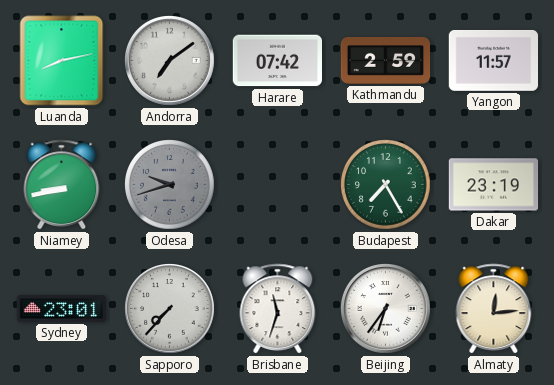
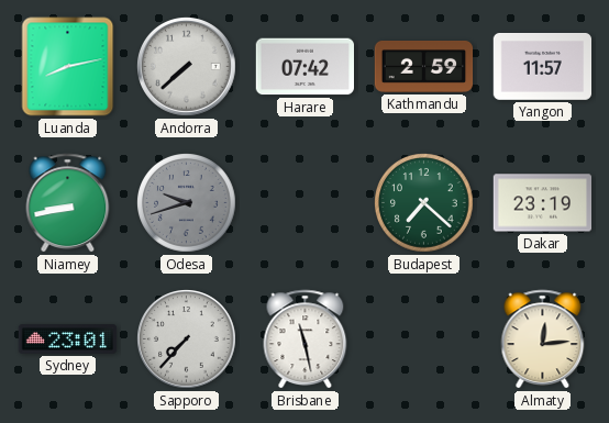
Andorra: 7:09 -> 7:38 (187, 67)
Budapest: 7:25 -> 7:22 (424, 203)
Brisbane: 11:33 -> 11:28 (306, 339)
Beijing: 6:36 -> none (386, 309)
